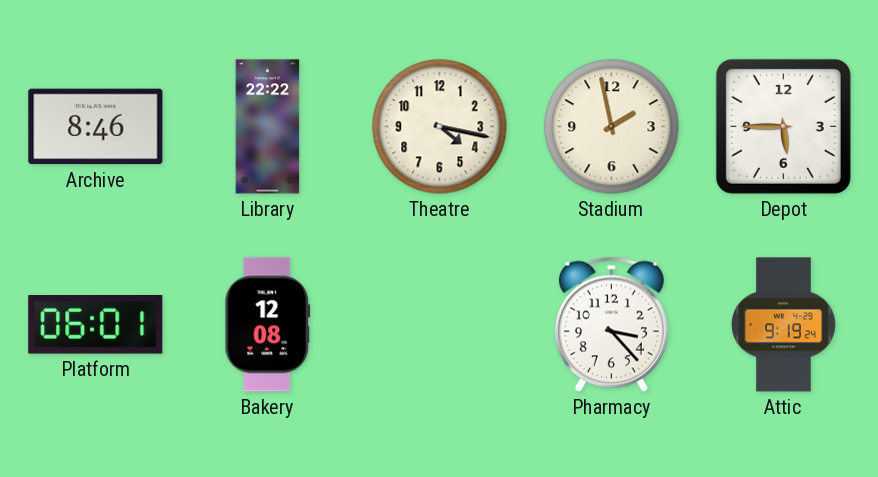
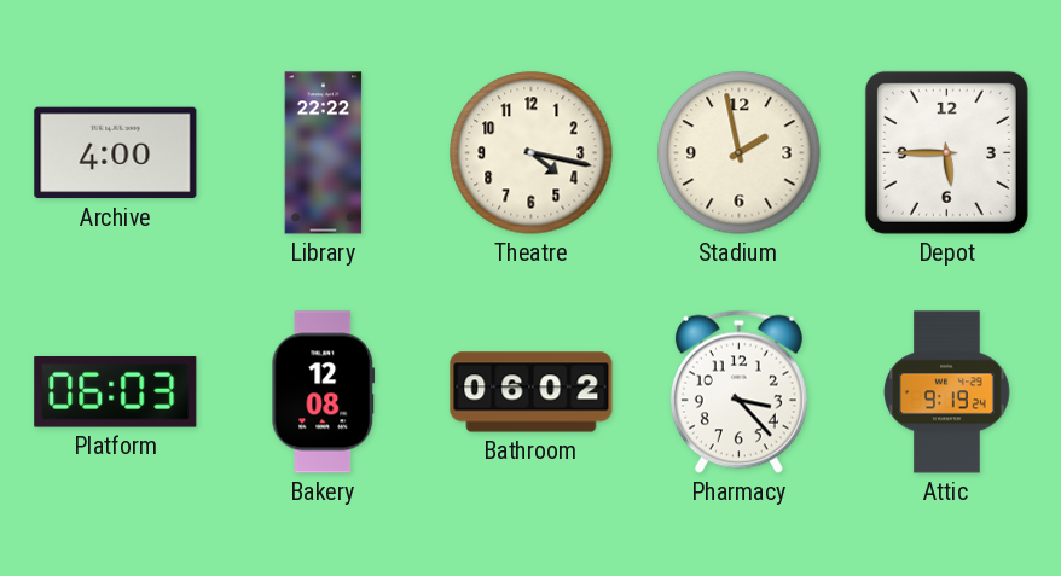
Archive: 8:46 -> 4:00 (116, 153)
Platform: 06:01 -> 06:03 (116, 392)
Bathroom: none -> 06:02 (532, 392)
